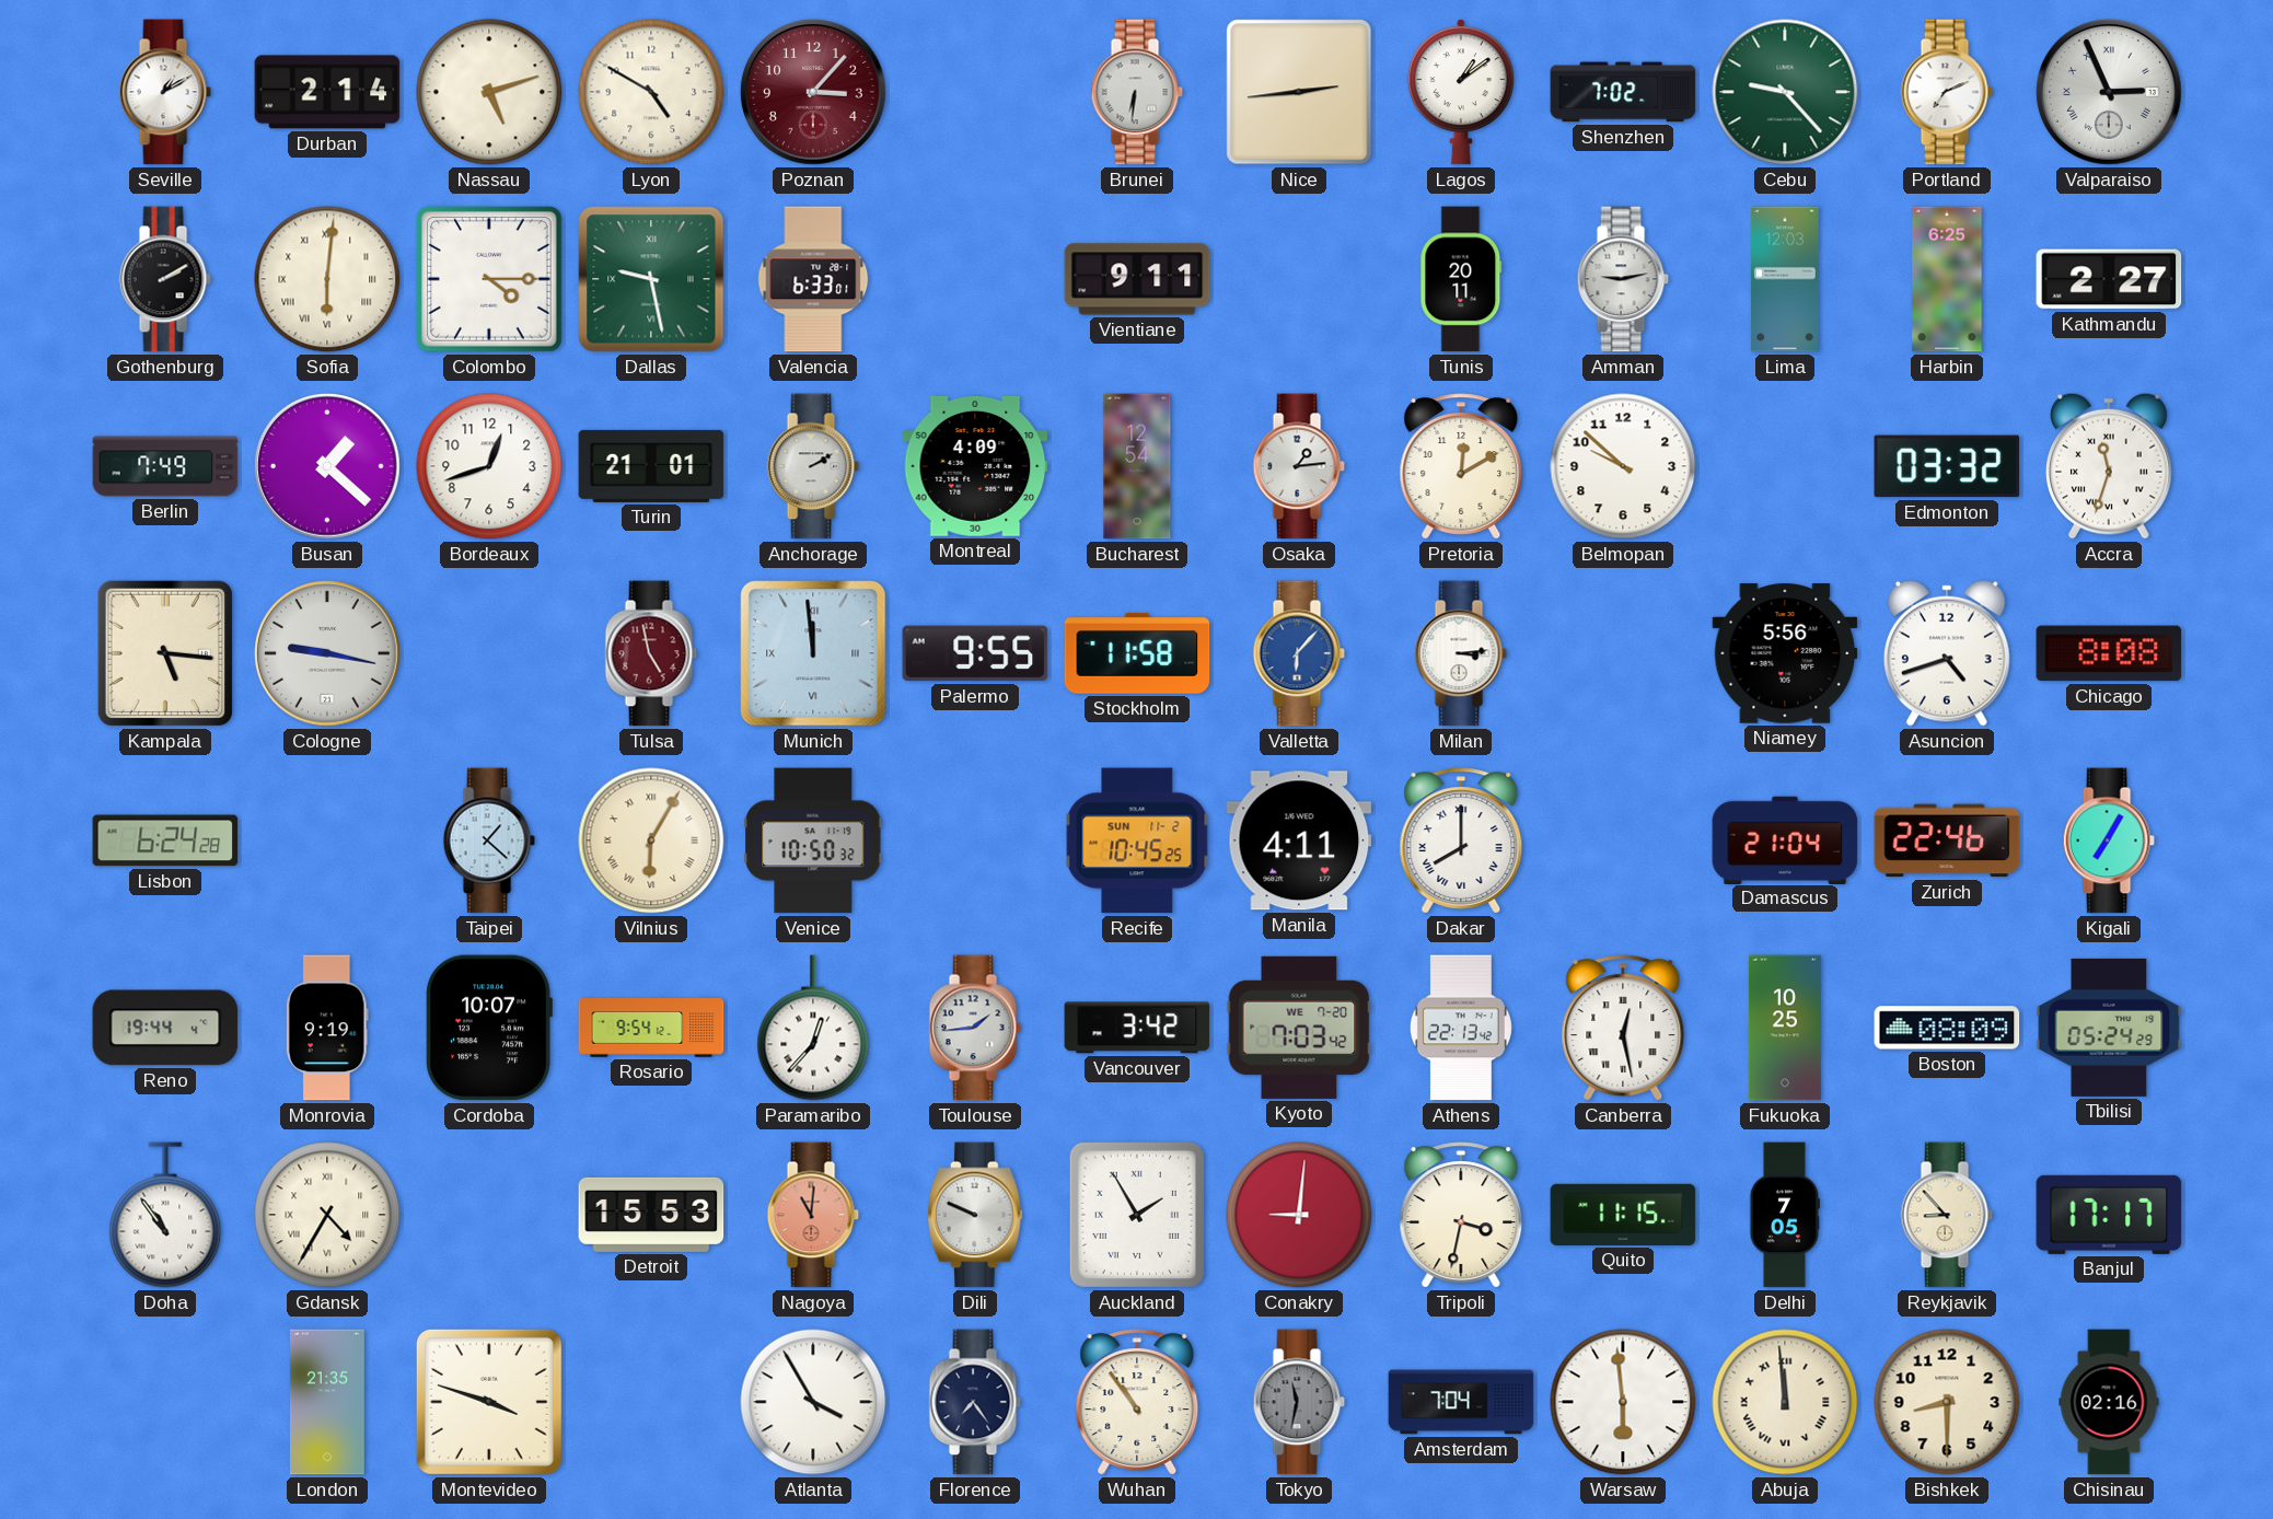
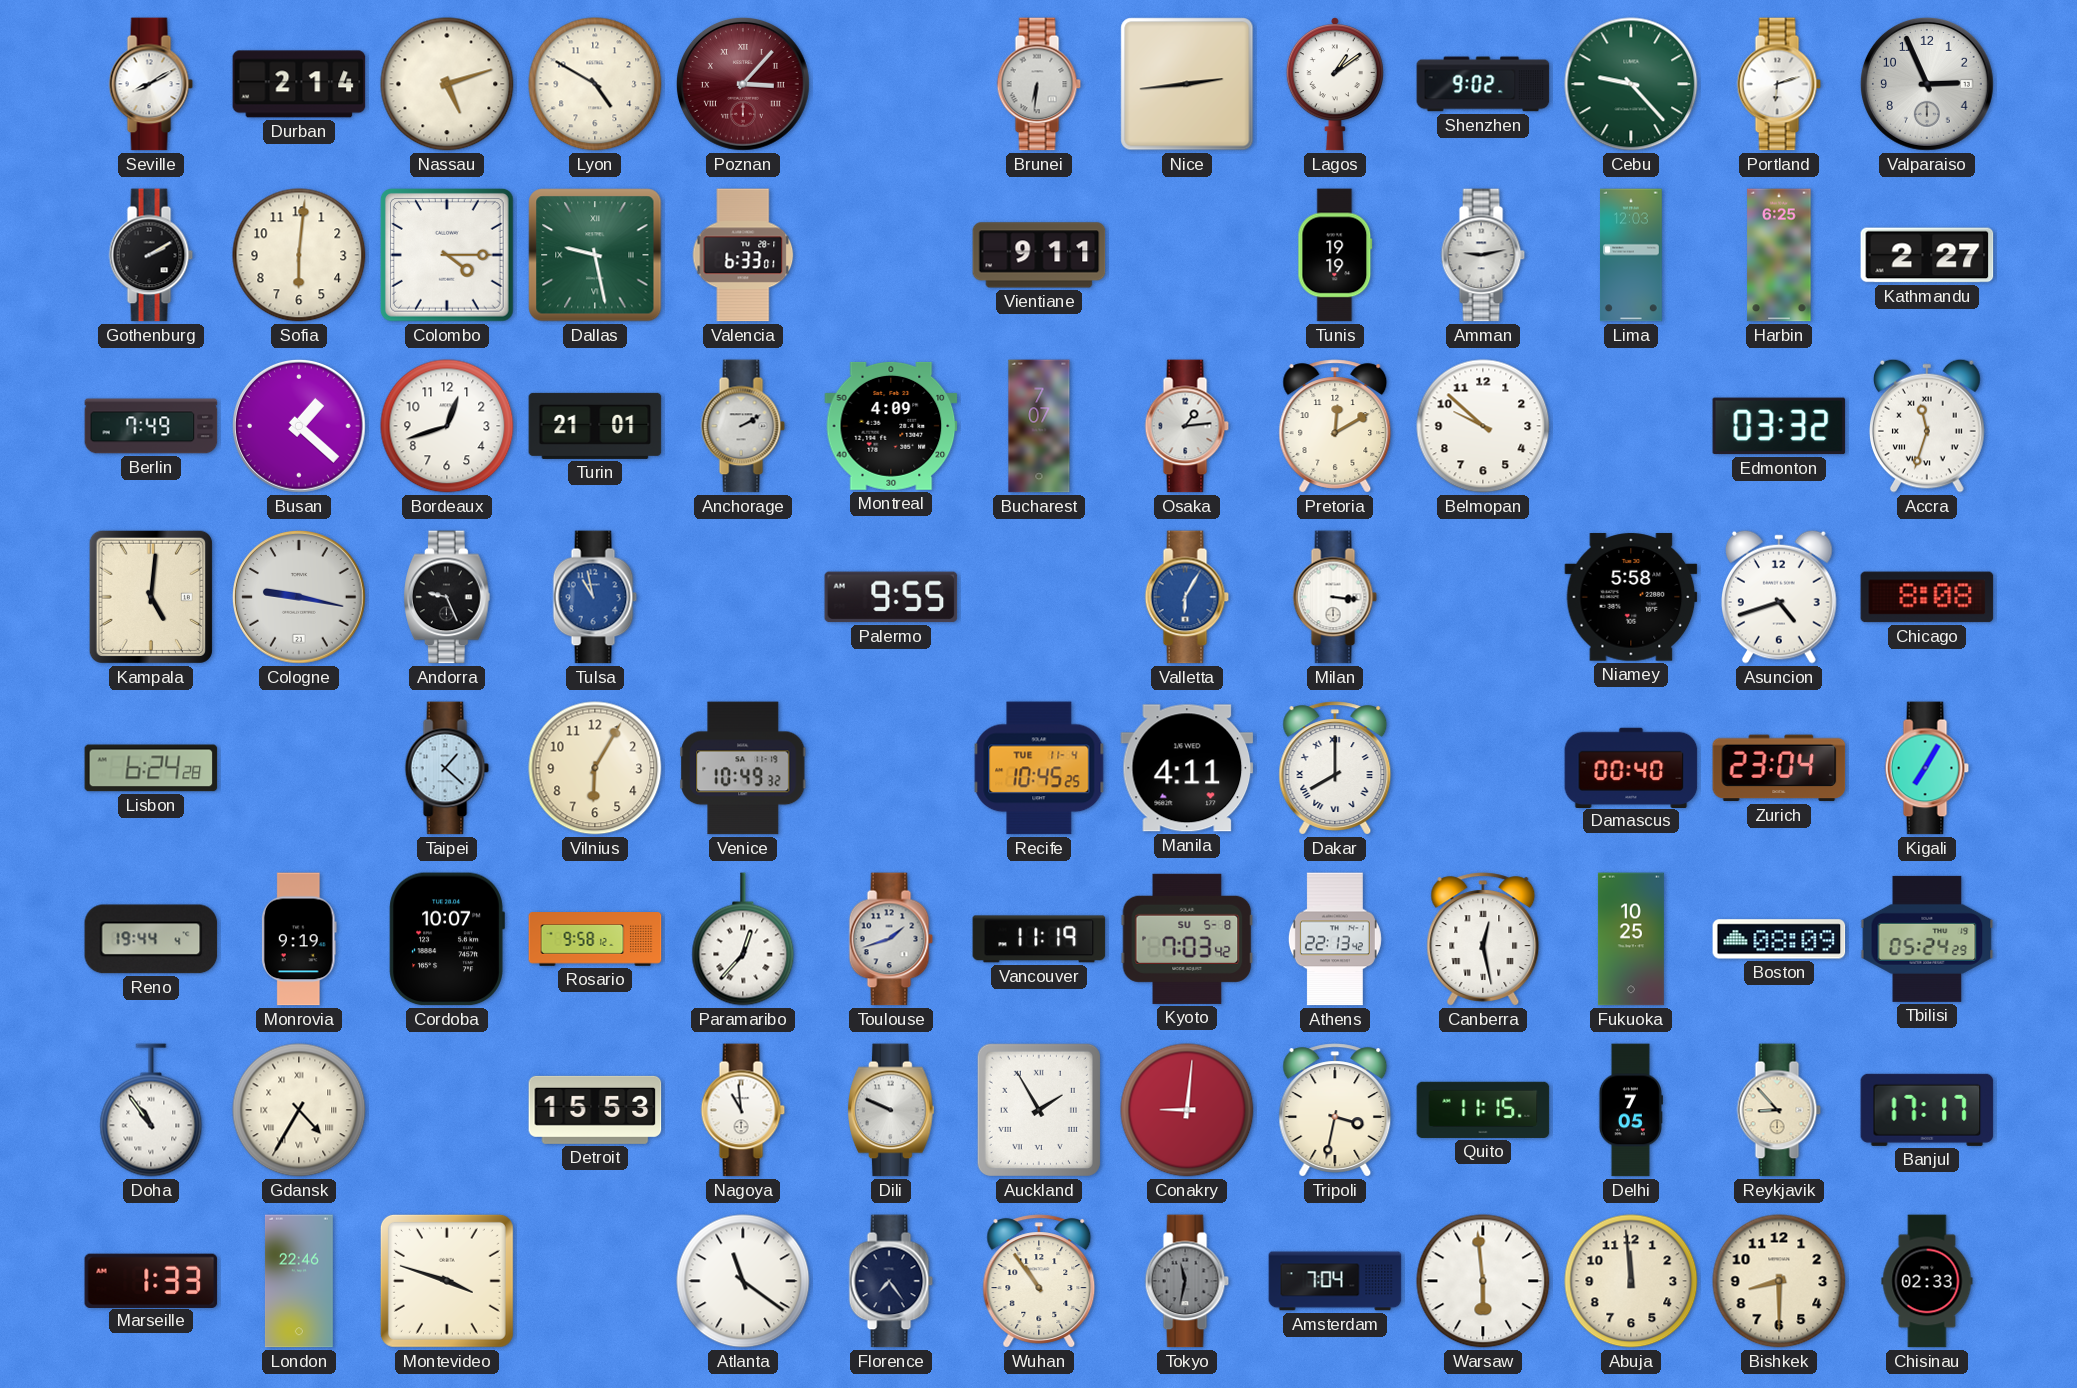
Seville: 1:10 -> 8:10 (151, 84)
Poznan numerals: Arabic -> Roman (743, 84)
Shenzhen: 7:02 -> 9:02 (1483, 84)
Portland: 7:11 -> 6:12 (1779, 84)
Valparaiso numerals: Roman -> Arabic (1927, 84)
Sofia numerals: Roman -> Arabic (299, 255)
Tunis: 20:11 -> 19:19 (1335, 255)
Bucharest: 12:54 -> 7:07 (1039, 426)
Kampala: 5:16 -> 5:01 (151, 597)
Andorra: none -> 9:26 (447, 597)
Tulsa: 4:58 -> 10:58 (595, 597)
Tulsa dial: burgundy -> blue (595, 597)
Munich: 11:59 -> none (813, 653)
Stockholm: 11:58 -> none (1137, 653)
Valletta: 6:07 -> 6:05 (1187, 597)
Milan: 3:14 -> 3:16 (1335, 597)
Niamey: 5:56 -> 5:58 (1631, 597)
Vilnius numerals: Roman -> Arabic (595, 768)
Venice: 10:50 -> 10:49 (743, 768)
Recife date: SUN 11-2 -> TUE 11-4 (1039, 768)
Damascus: 21:04 -> 00:40 (1631, 767)
Zurich: 22:46 -> 23:04 (1779, 768)
Rosario: 9:54 -> 9:58 (595, 939)
Toulouse: 1:44 -> 1:42 (891, 939)
Vancouver: 3:42 -> 11:19 (1039, 939)
Kyoto date: WE 7-20 -> SU 5-8 (1187, 939)
Nagoya: 11:01 -> 10:59 (743, 1110)
Nagoya dial: salmon -> white (743, 1110)
Marseille: none -> 1:33 (151, 1280)
London: 21:35 -> 22:46 (299, 1281)
Atlanta: 3:55 -> 11:21 (743, 1281)
Abuja numerals: Roman -> Arabic (1631, 1281)
Chisinau: 02:16 -> 02:33 (1927, 1281)
